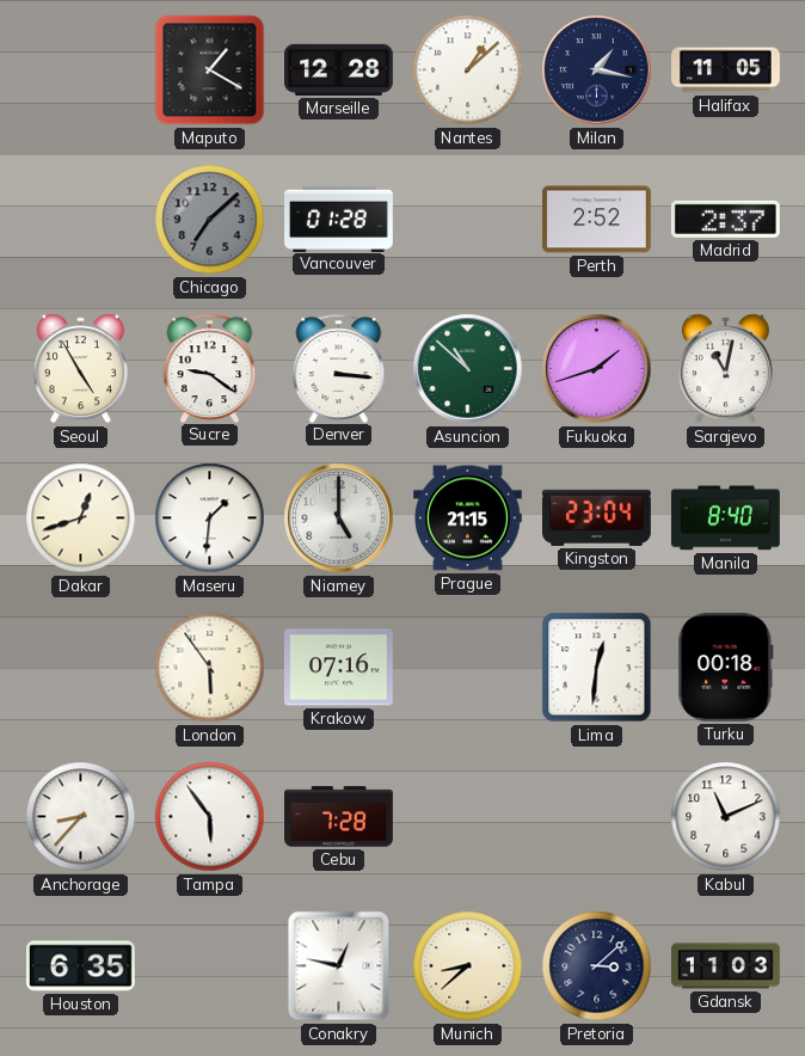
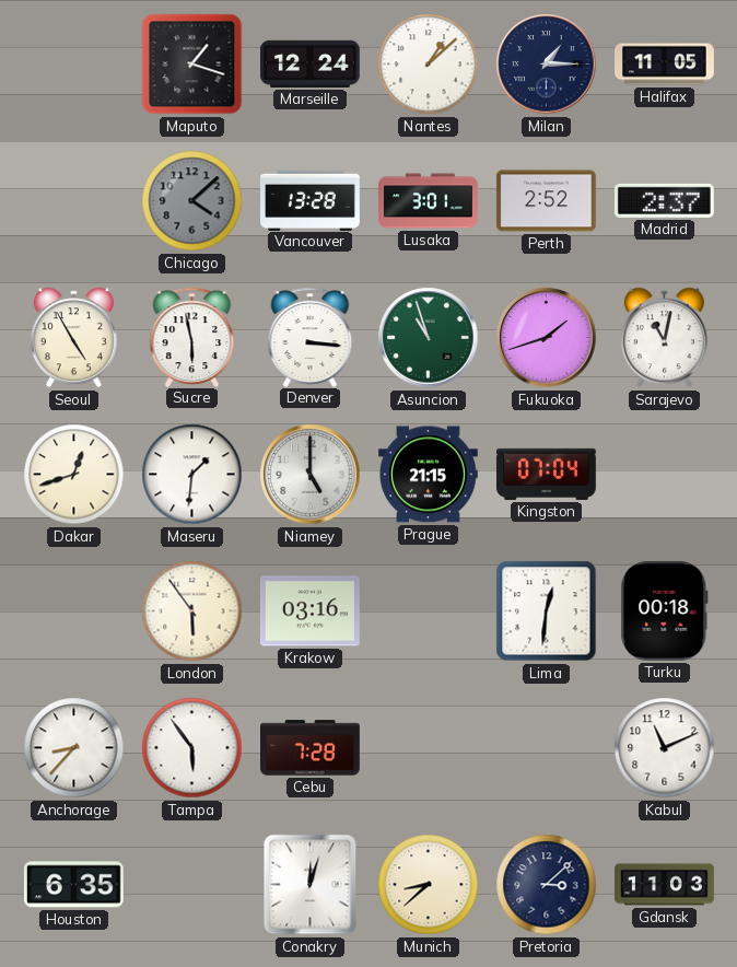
Maputo: 1:20 -> 1:18 (192, 65)
Marseille: 12:28 -> 12:24 (311, 63)
Milan: 1:17 -> 1:15 (547, 65)
Chicago: 7:08 -> 4:08 (192, 201)
Vancouver: 01:28 -> 13:28 (311, 200)
Lusaka: none -> 3:01 (429, 201)
Sucre: 9:21 -> 5:58 (192, 337)
Asuncion: 10:52 -> 10:57 (429, 338)
Kingston: 23:04 -> 07:04 (547, 474)
Manila: 8:40 -> none (725, 518)
Krakow: 07:16 -> 03:16 (309, 611)
Conakry: 12:47 -> 12:03 (311, 885)
